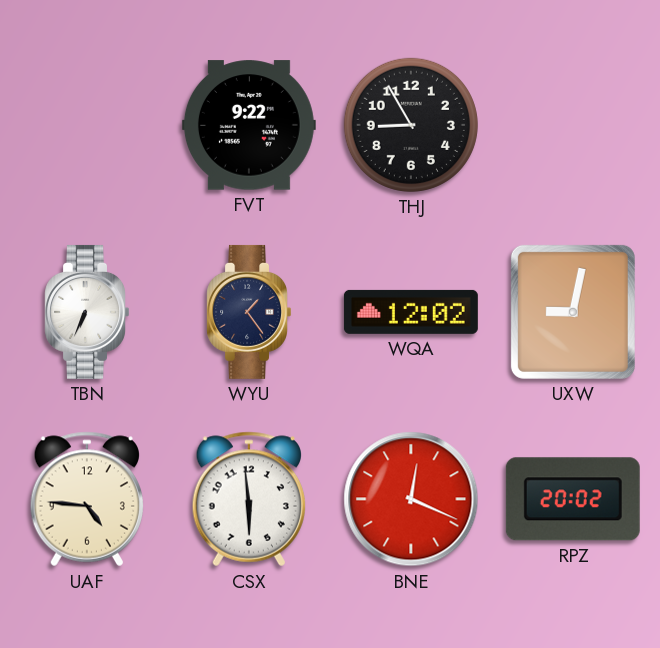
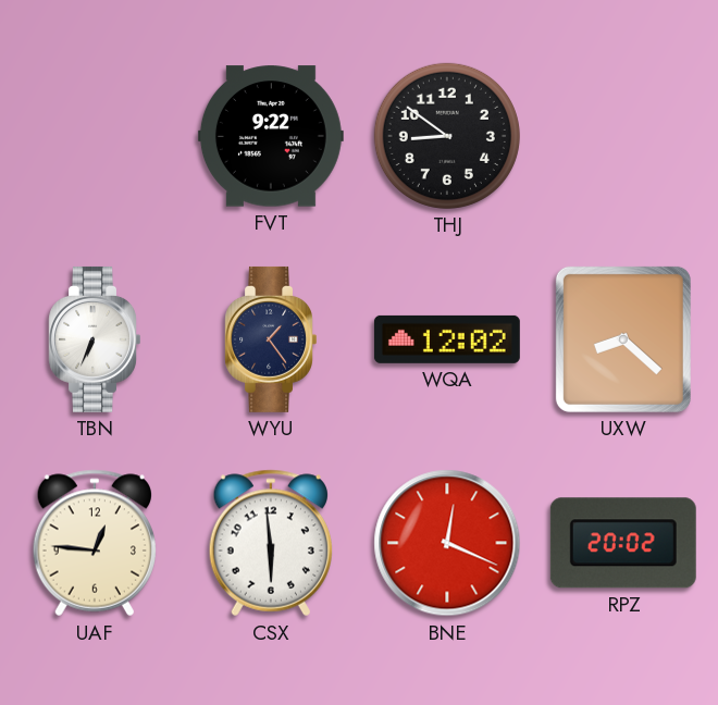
THJ: 8:55 -> 8:51 (447, 136)
UXW: 9:02 -> 8:22 (623, 339)
UAF: 4:46 -> 12:46 (94, 543)
